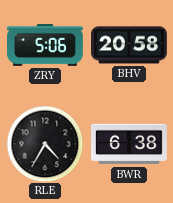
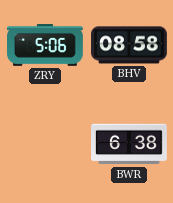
BHV: 20:58 -> 08:58 (130, 45)
RLE: 4:35 -> none (45, 144)
